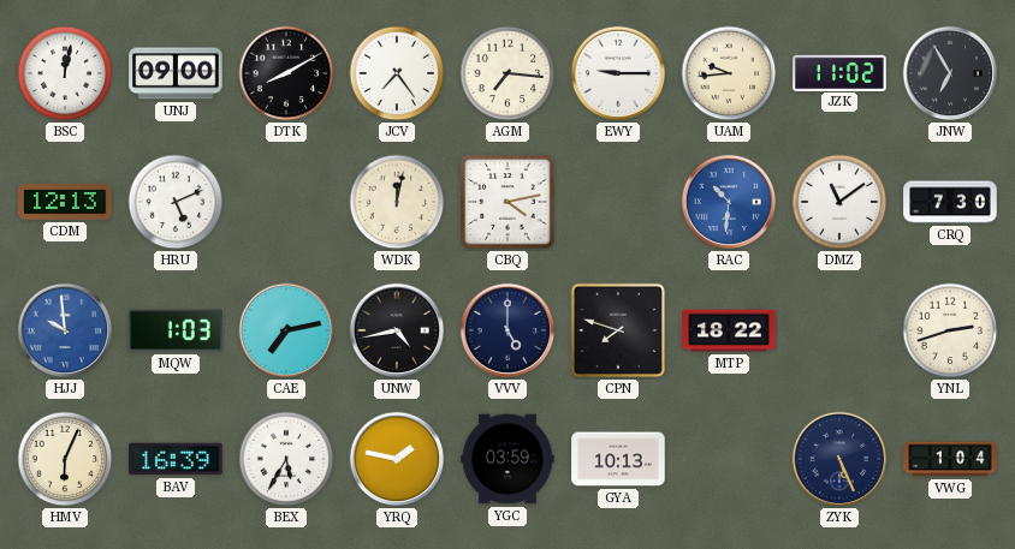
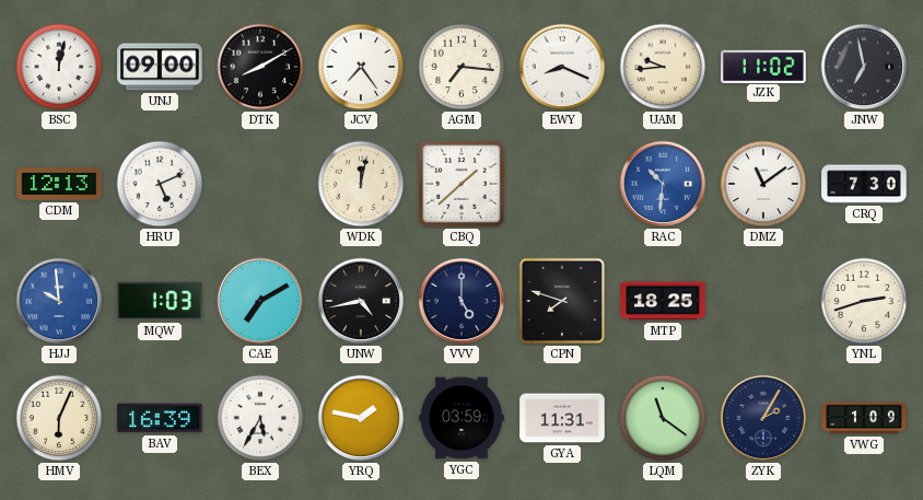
EWY: 9:15 -> 8:19 (562, 67)
JNW: 6:55 -> 6:58 (864, 67)
CBQ: 4:13 -> 1:38 (461, 184)
CAE: 7:13 -> 7:10 (260, 301)
MTP: 18:22 -> 18:25 (663, 301)
GYA: 10:13 -> 11:31 (562, 418)
LQM: none -> 11:21 (663, 418)
ZYK: 5:26 -> 2:05 (763, 418)
VWG: 1:04 -> 1:09 (864, 418)
